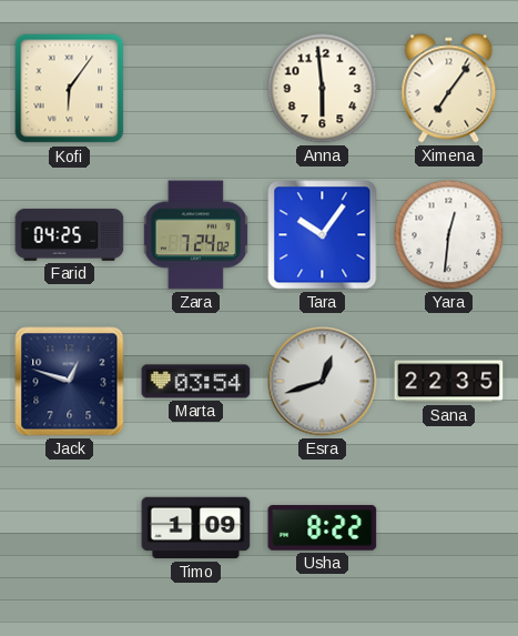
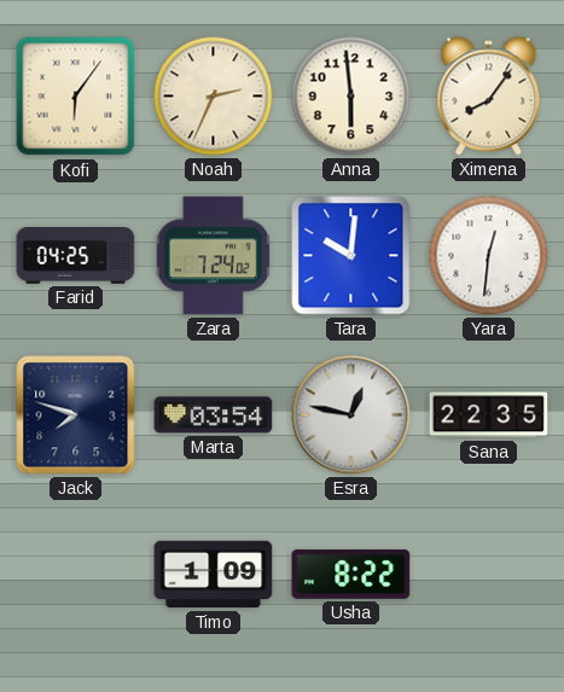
Noah: none -> 2:34 (214, 97)
Ximena: 7:06 -> 8:06 (489, 97)
Tara: 10:06 -> 10:01 (351, 256)
Jack: 12:48 -> 7:48 (76, 415)
Esra: 12:42 -> 12:47 (351, 415)
